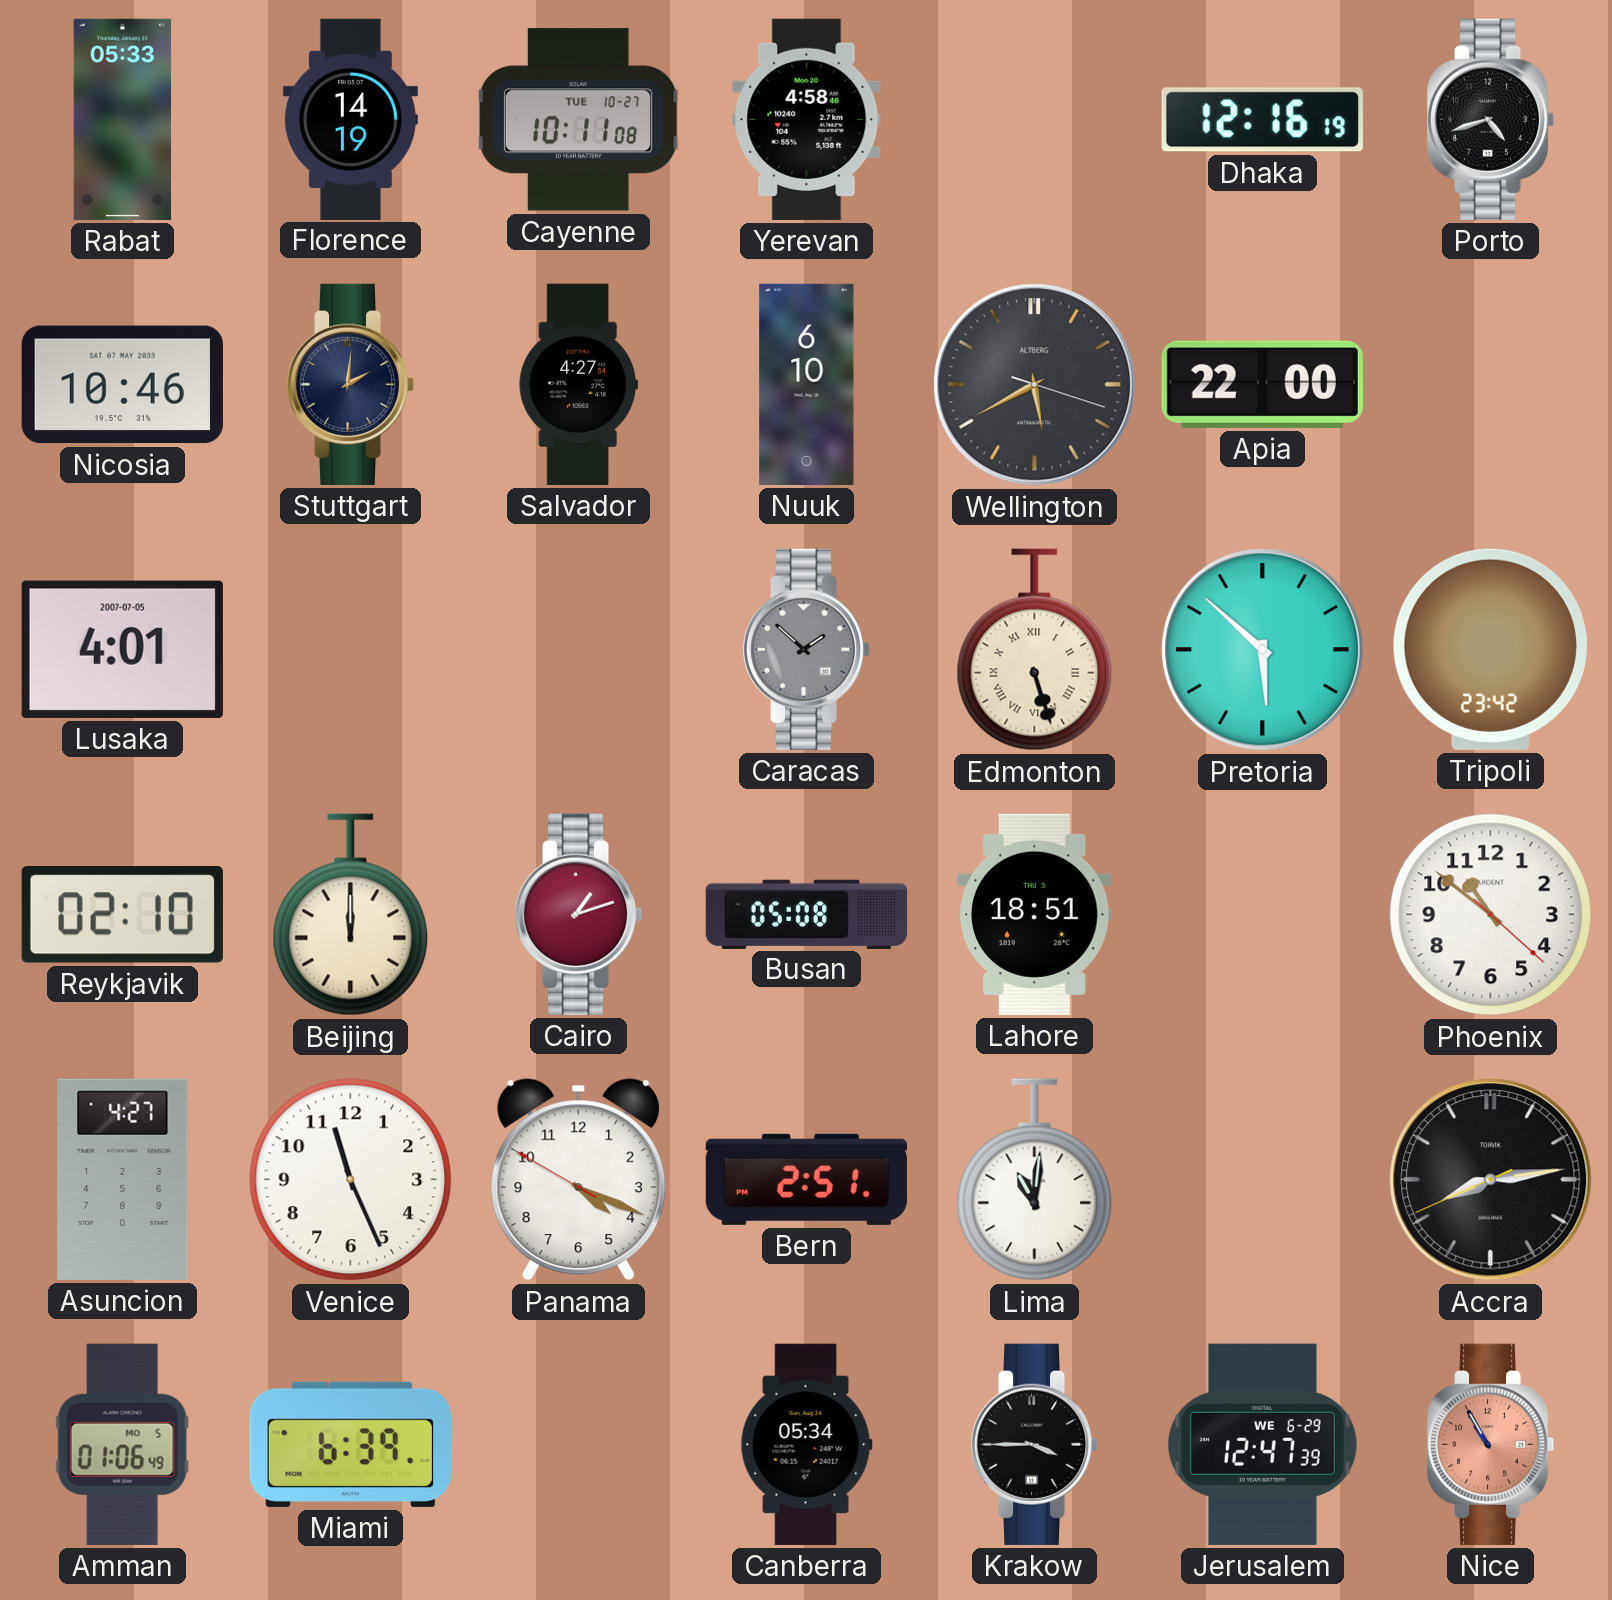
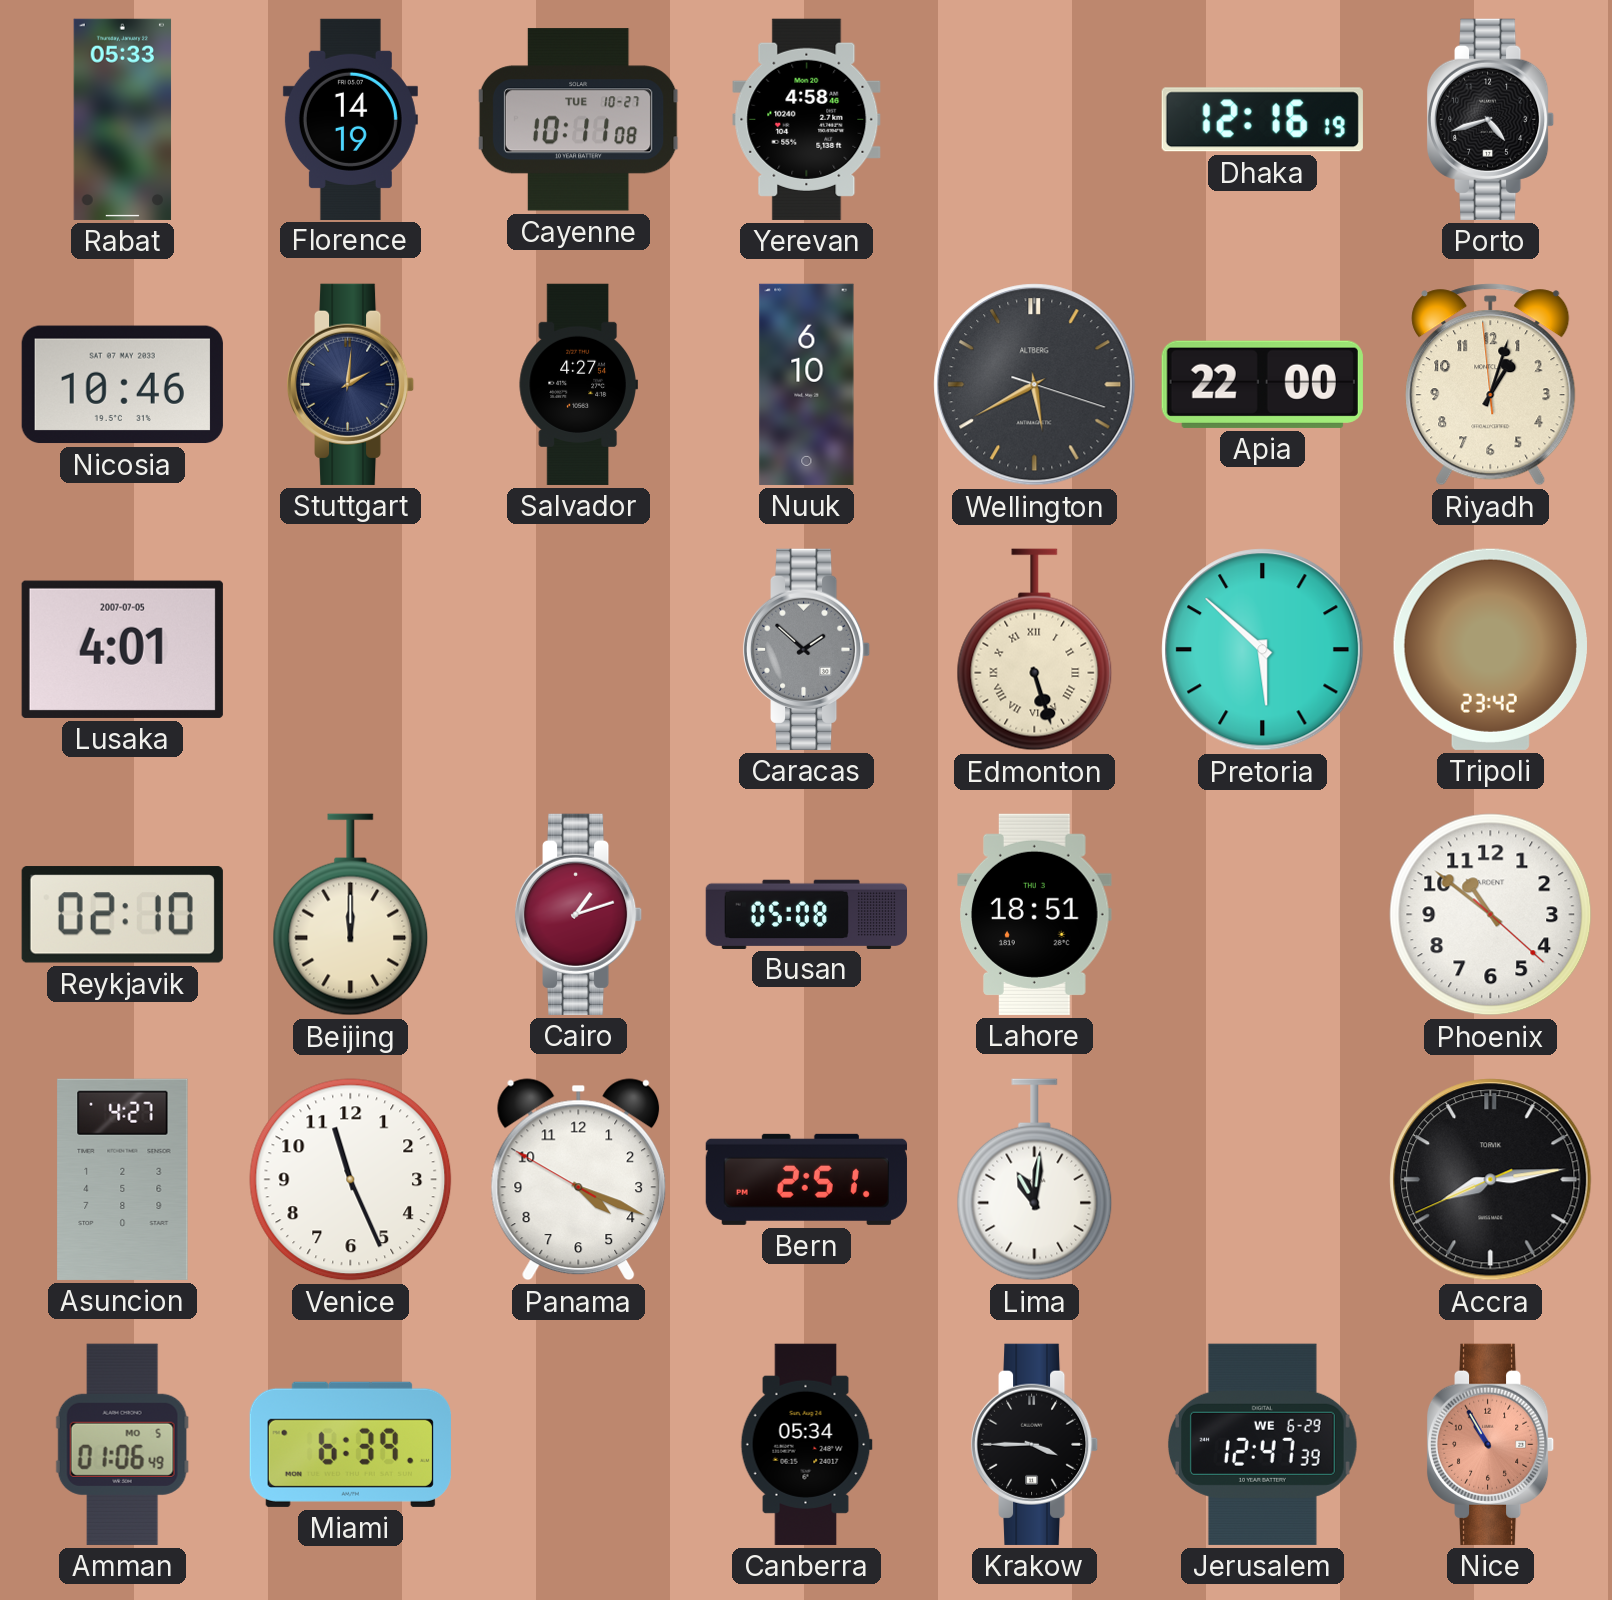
Riyadh: none -> 1:02 (1491, 385)
